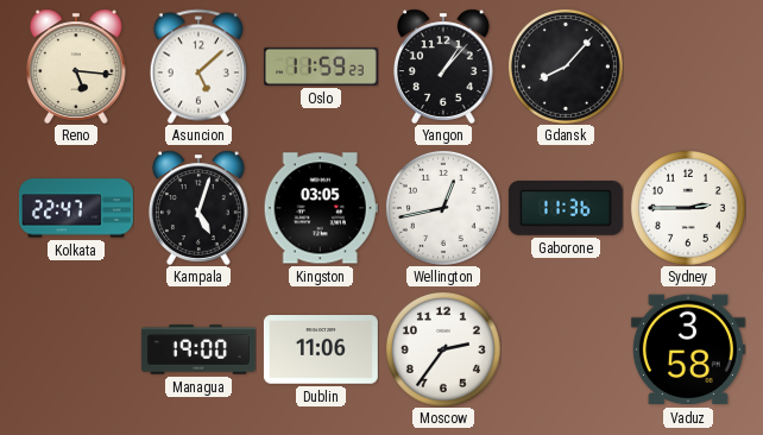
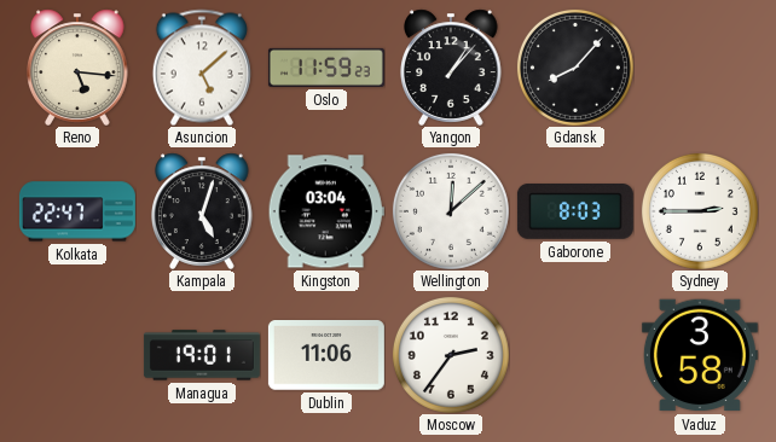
Kingston: 03:05 -> 03:04 (326, 211)
Wellington: 12:43 -> 12:08 (451, 211)
Gaborone: 11:36 -> 8:03 (575, 213)
Managua: 19:00 -> 19:01 (202, 355)
